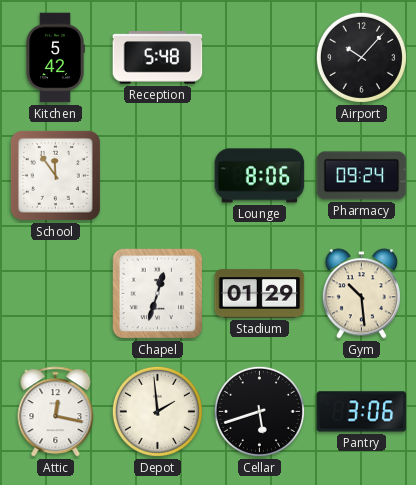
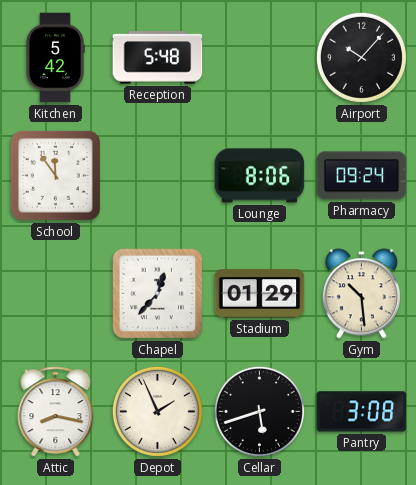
Chapel: 12:33 -> 12:37 (158, 294)
Attic: 12:17 -> 8:17 (56, 412)
Depot: 1:59 -> 1:56 (157, 411)
Pantry: 3:06 -> 3:08 (362, 412)
